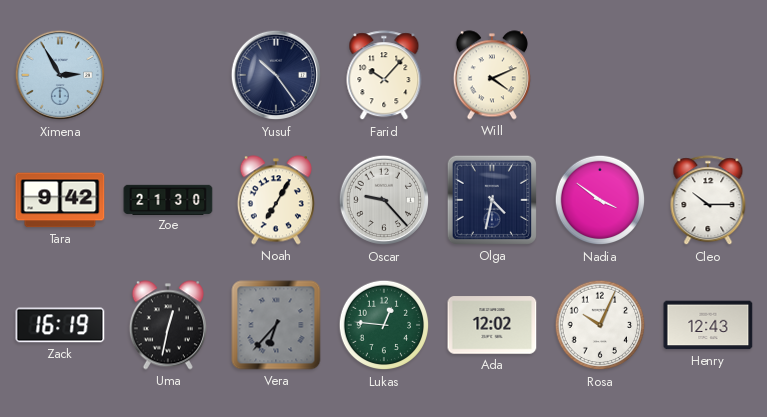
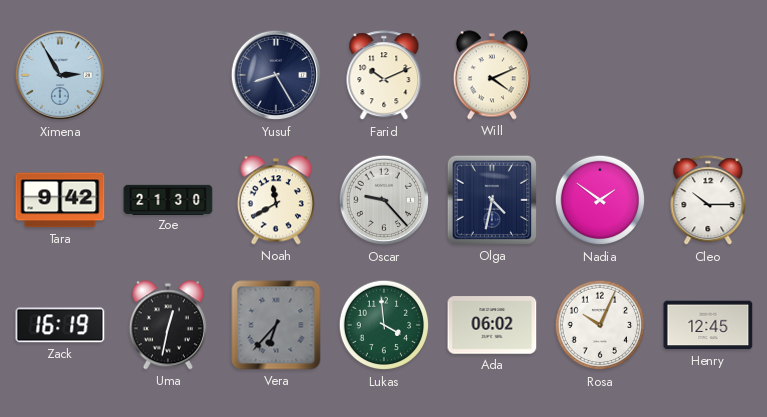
Yusuf: 10:24 -> 8:25 (276, 75)
Farid: 10:07 -> 10:11 (384, 76)
Noah: 7:05 -> 11:40 (276, 200)
Nadia: 3:51 -> 1:51 (600, 200)
Lukas: 12:46 -> 3:59 (384, 325)
Ada: 12:02 -> 06:02 (492, 325)
Henry: 12:43 -> 12:45 (708, 325)
